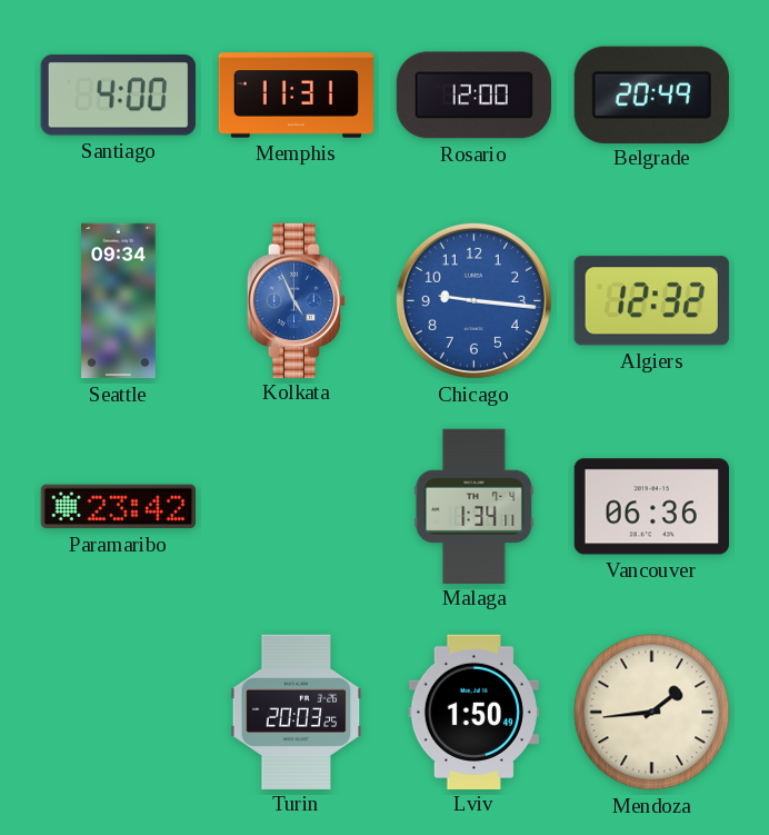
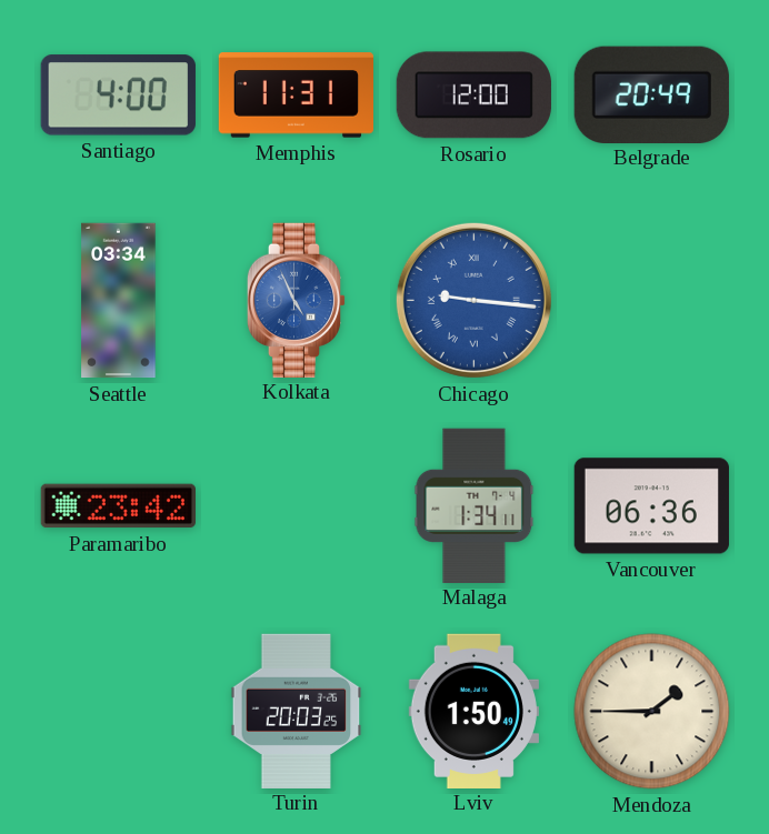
Seattle: 09:34 -> 03:34 (119, 301)
Chicago numerals: Arabic -> Roman (473, 300)
Algiers: 12:32 -> none (651, 301)
Mendoza: 1:44 -> 1:45 (652, 712)
